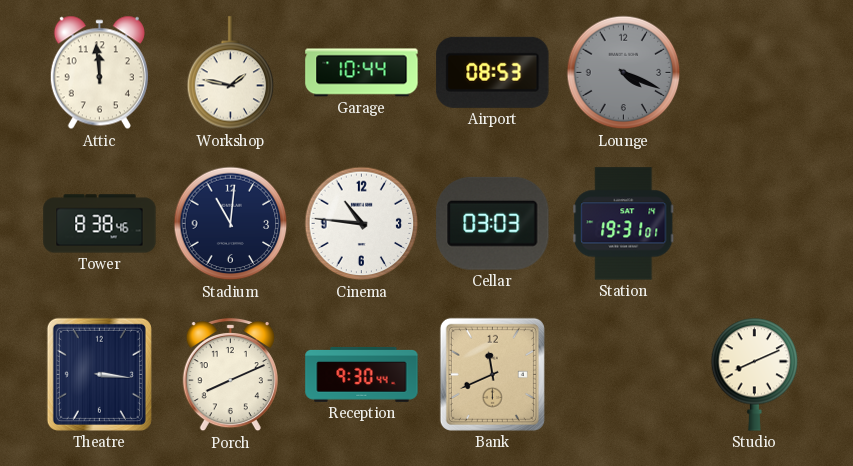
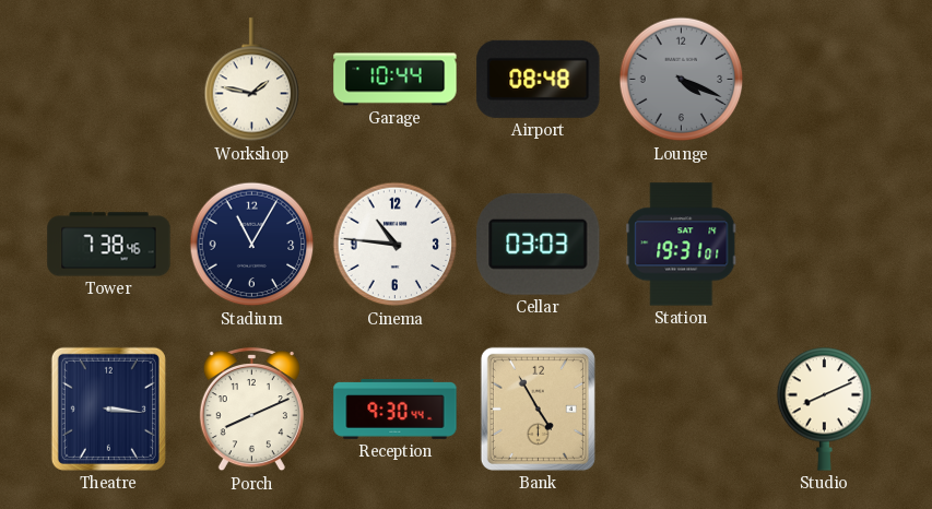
Attic: 11:59 -> none (99, 73)
Airport: 08:53 -> 08:48 (539, 79)
Tower: 8:38 -> 7:38 (109, 245)
Stadium: 11:01 -> 11:05 (252, 245)
Bank: 11:41 -> 4:55 (538, 409)
